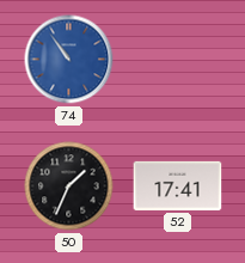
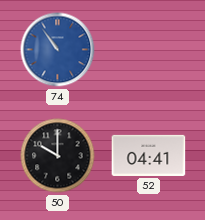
50: 1:34 -> 10:00 (58, 156)
52: 17:41 -> 04:41 (149, 155)
